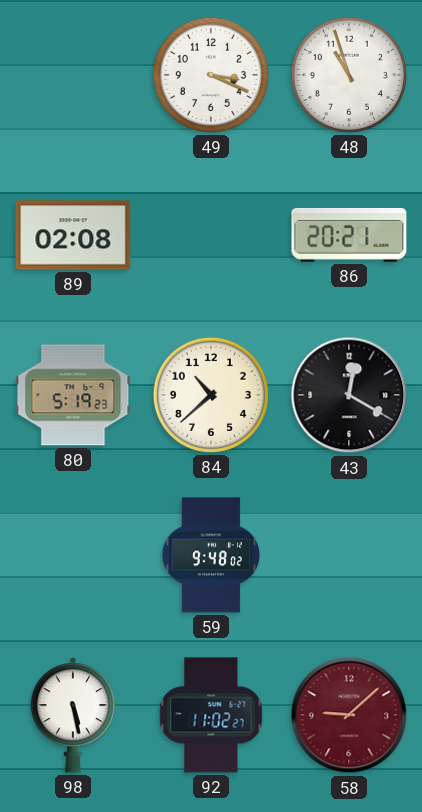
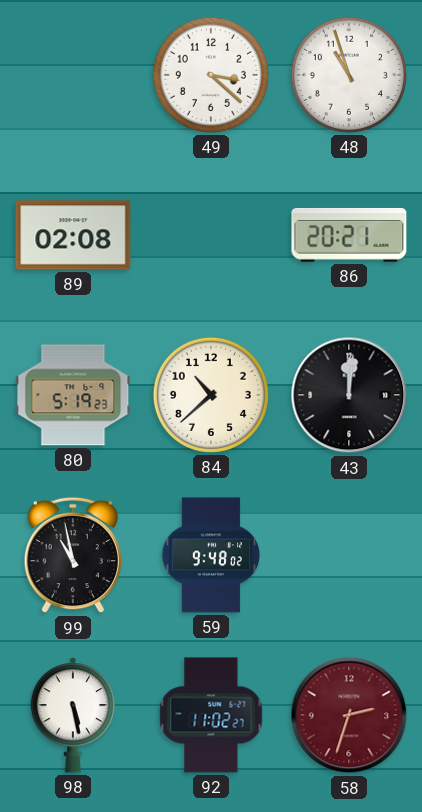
49: 3:19 -> 3:22 (211, 75)
43: 12:20 -> 12:01 (349, 395)
99: none -> 10:58 (72, 555)
58: 9:08 -> 2:33 (349, 715)
